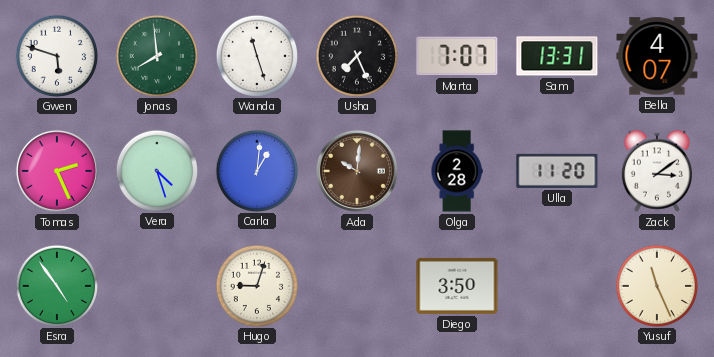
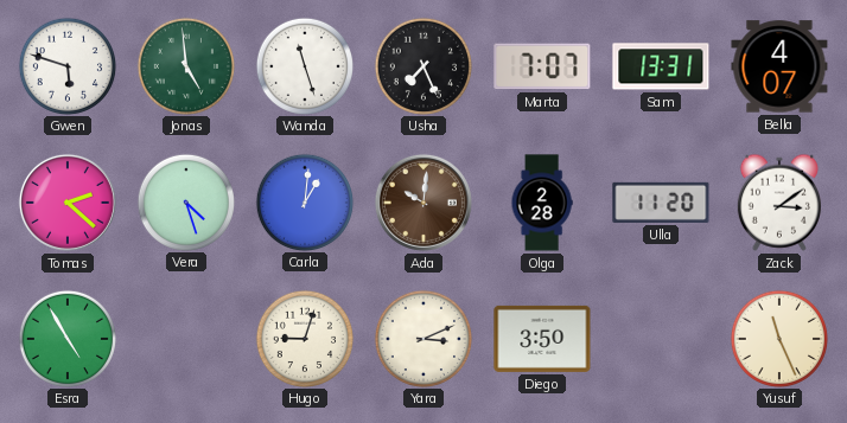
Jonas: 7:59 -> 4:59 (185, 65)
Tomas: 2:26 -> 2:22 (68, 203)
Esra: 4:54 -> 4:55 (66, 338)
Yara: none -> 3:11 (422, 338)
